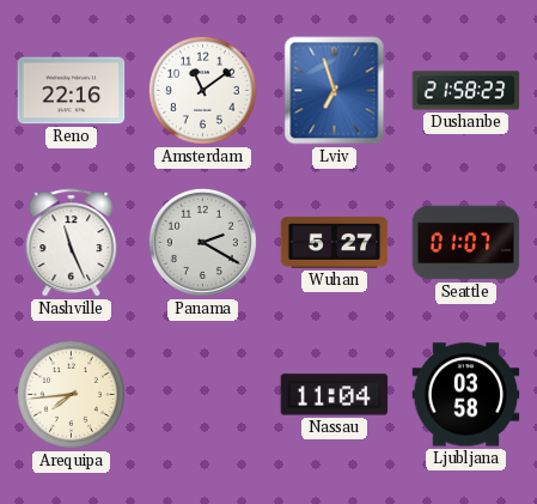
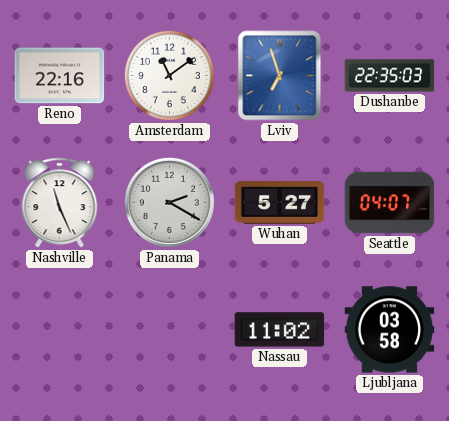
Dushanbe: 21:58 -> 22:35 (390, 76)
Seattle: 01:07 -> 04:07 (390, 203)
Arequipa: 7:44 -> none (71, 394)
Nassau: 11:04 -> 11:02 (280, 330)
